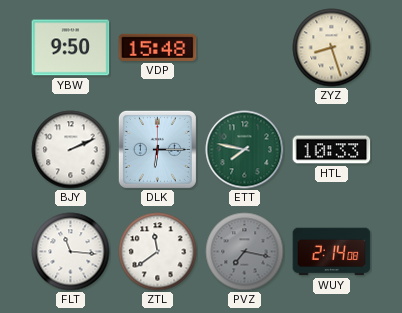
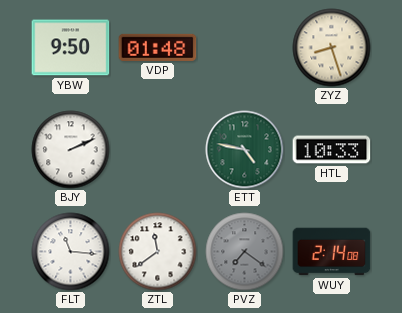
VDP: 15:48 -> 01:48 (158, 47)
DLK: 6:15 -> none (157, 149)
ETT: 7:47 -> 4:47 (245, 150)
PVZ: 7:17 -> 7:21 (245, 252)
